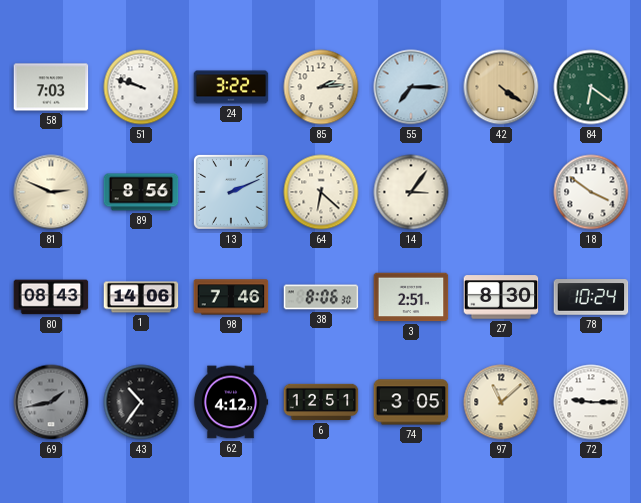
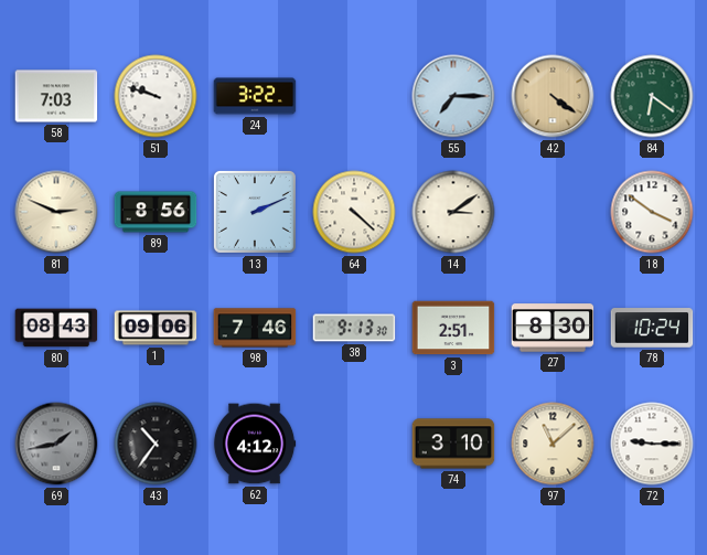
85: 2:14 -> none (321, 87)
64: 6:22 -> 4:22 (354, 212)
14: 3:06 -> 3:09 (453, 212)
1: 14:06 -> 09:06 (156, 328)
38: 8:06 -> 9:13 (354, 328)
6: 12:51 -> none (321, 402)
74: 3:05 -> 3:10 (453, 444)
